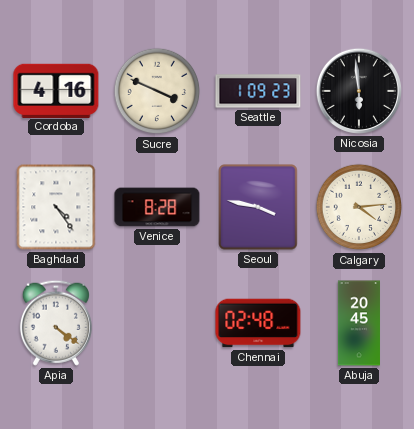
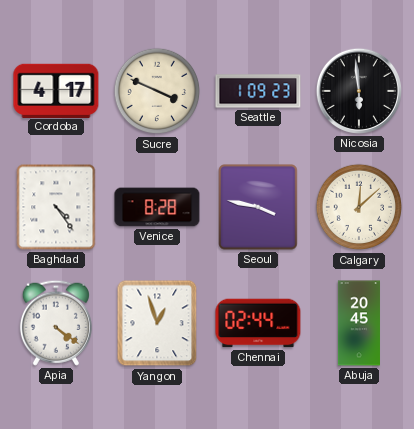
Cordoba: 4:16 -> 4:17 (56, 90)
Calgary: 4:14 -> 12:08 (359, 207)
Yangon: none -> 12:57 (157, 323)
Chennai: 02:48 -> 02:44 (258, 323)
